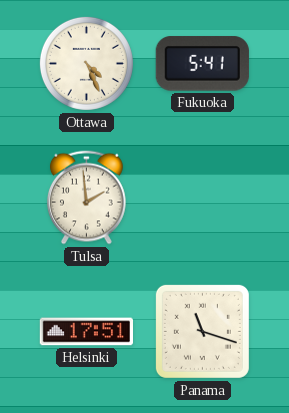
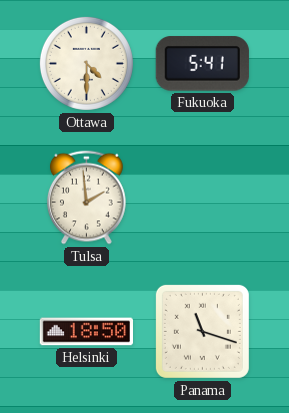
Ottawa: 4:26 -> 4:30 (86, 63)
Helsinki: 17:51 -> 18:50 (86, 332)
